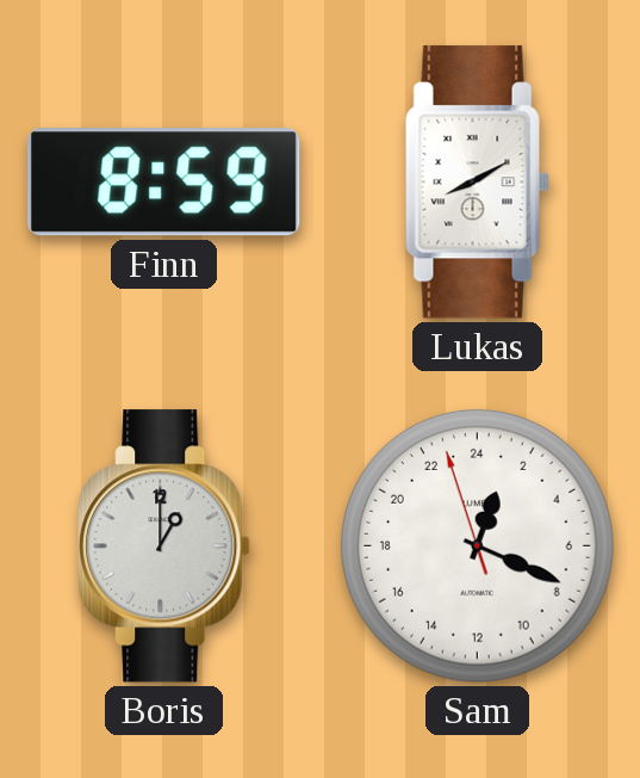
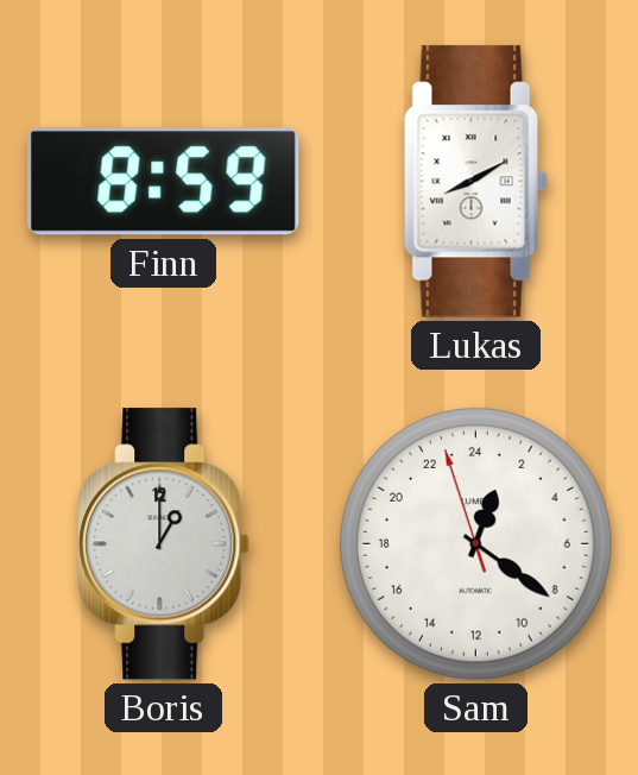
Sam: 1:18 -> 1:20 (475, 543)
